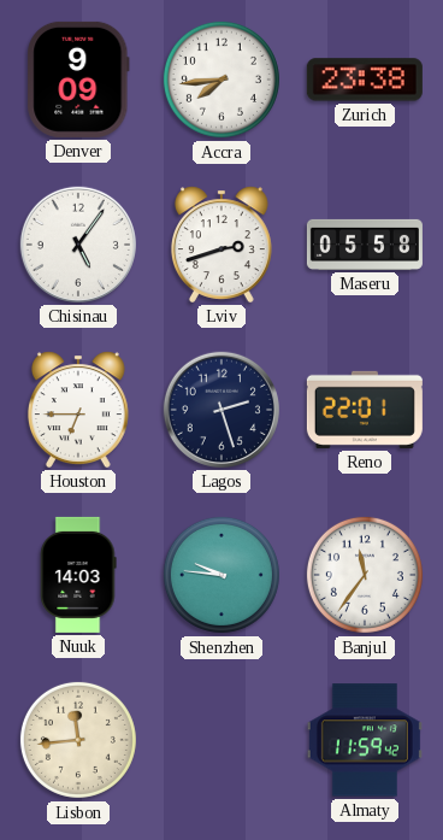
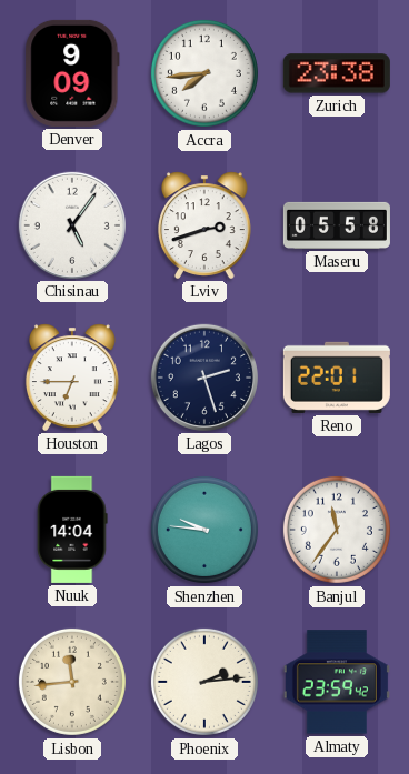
Nuuk: 14:03 -> 14:04 (72, 530)
Phoenix: none -> 2:14 (205, 682)
Almaty: 11:59 -> 23:59 (337, 682)
